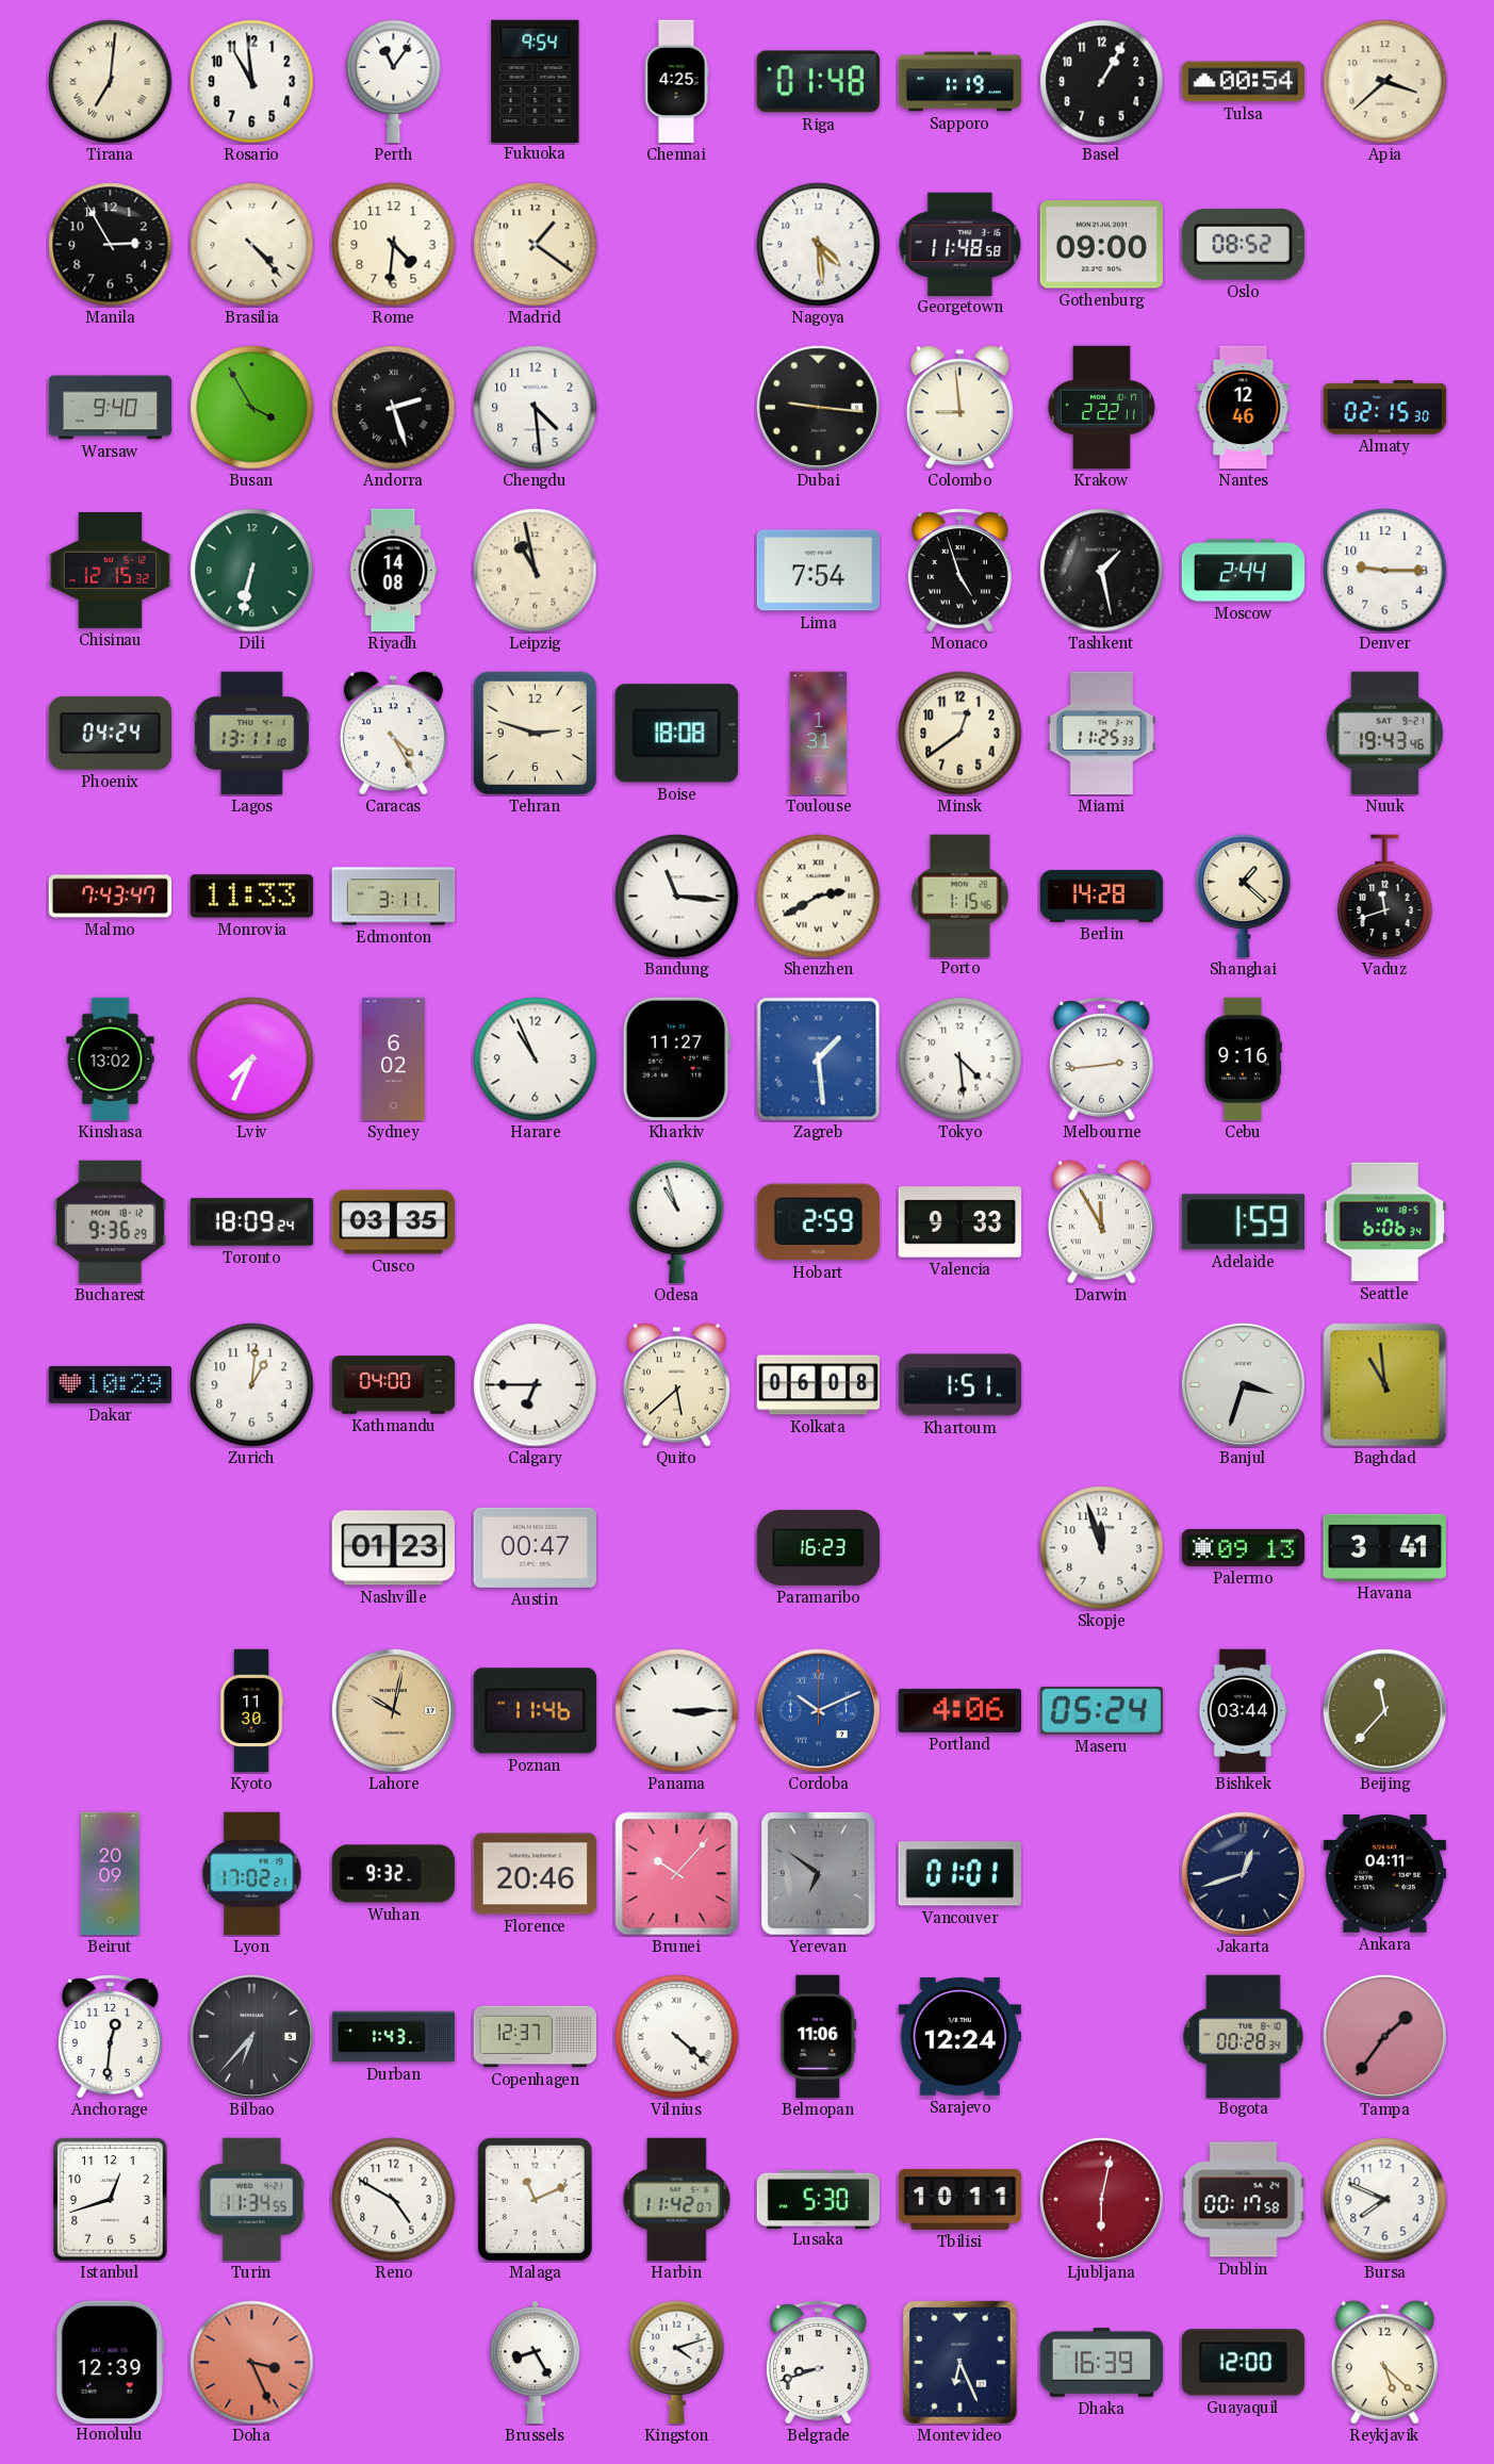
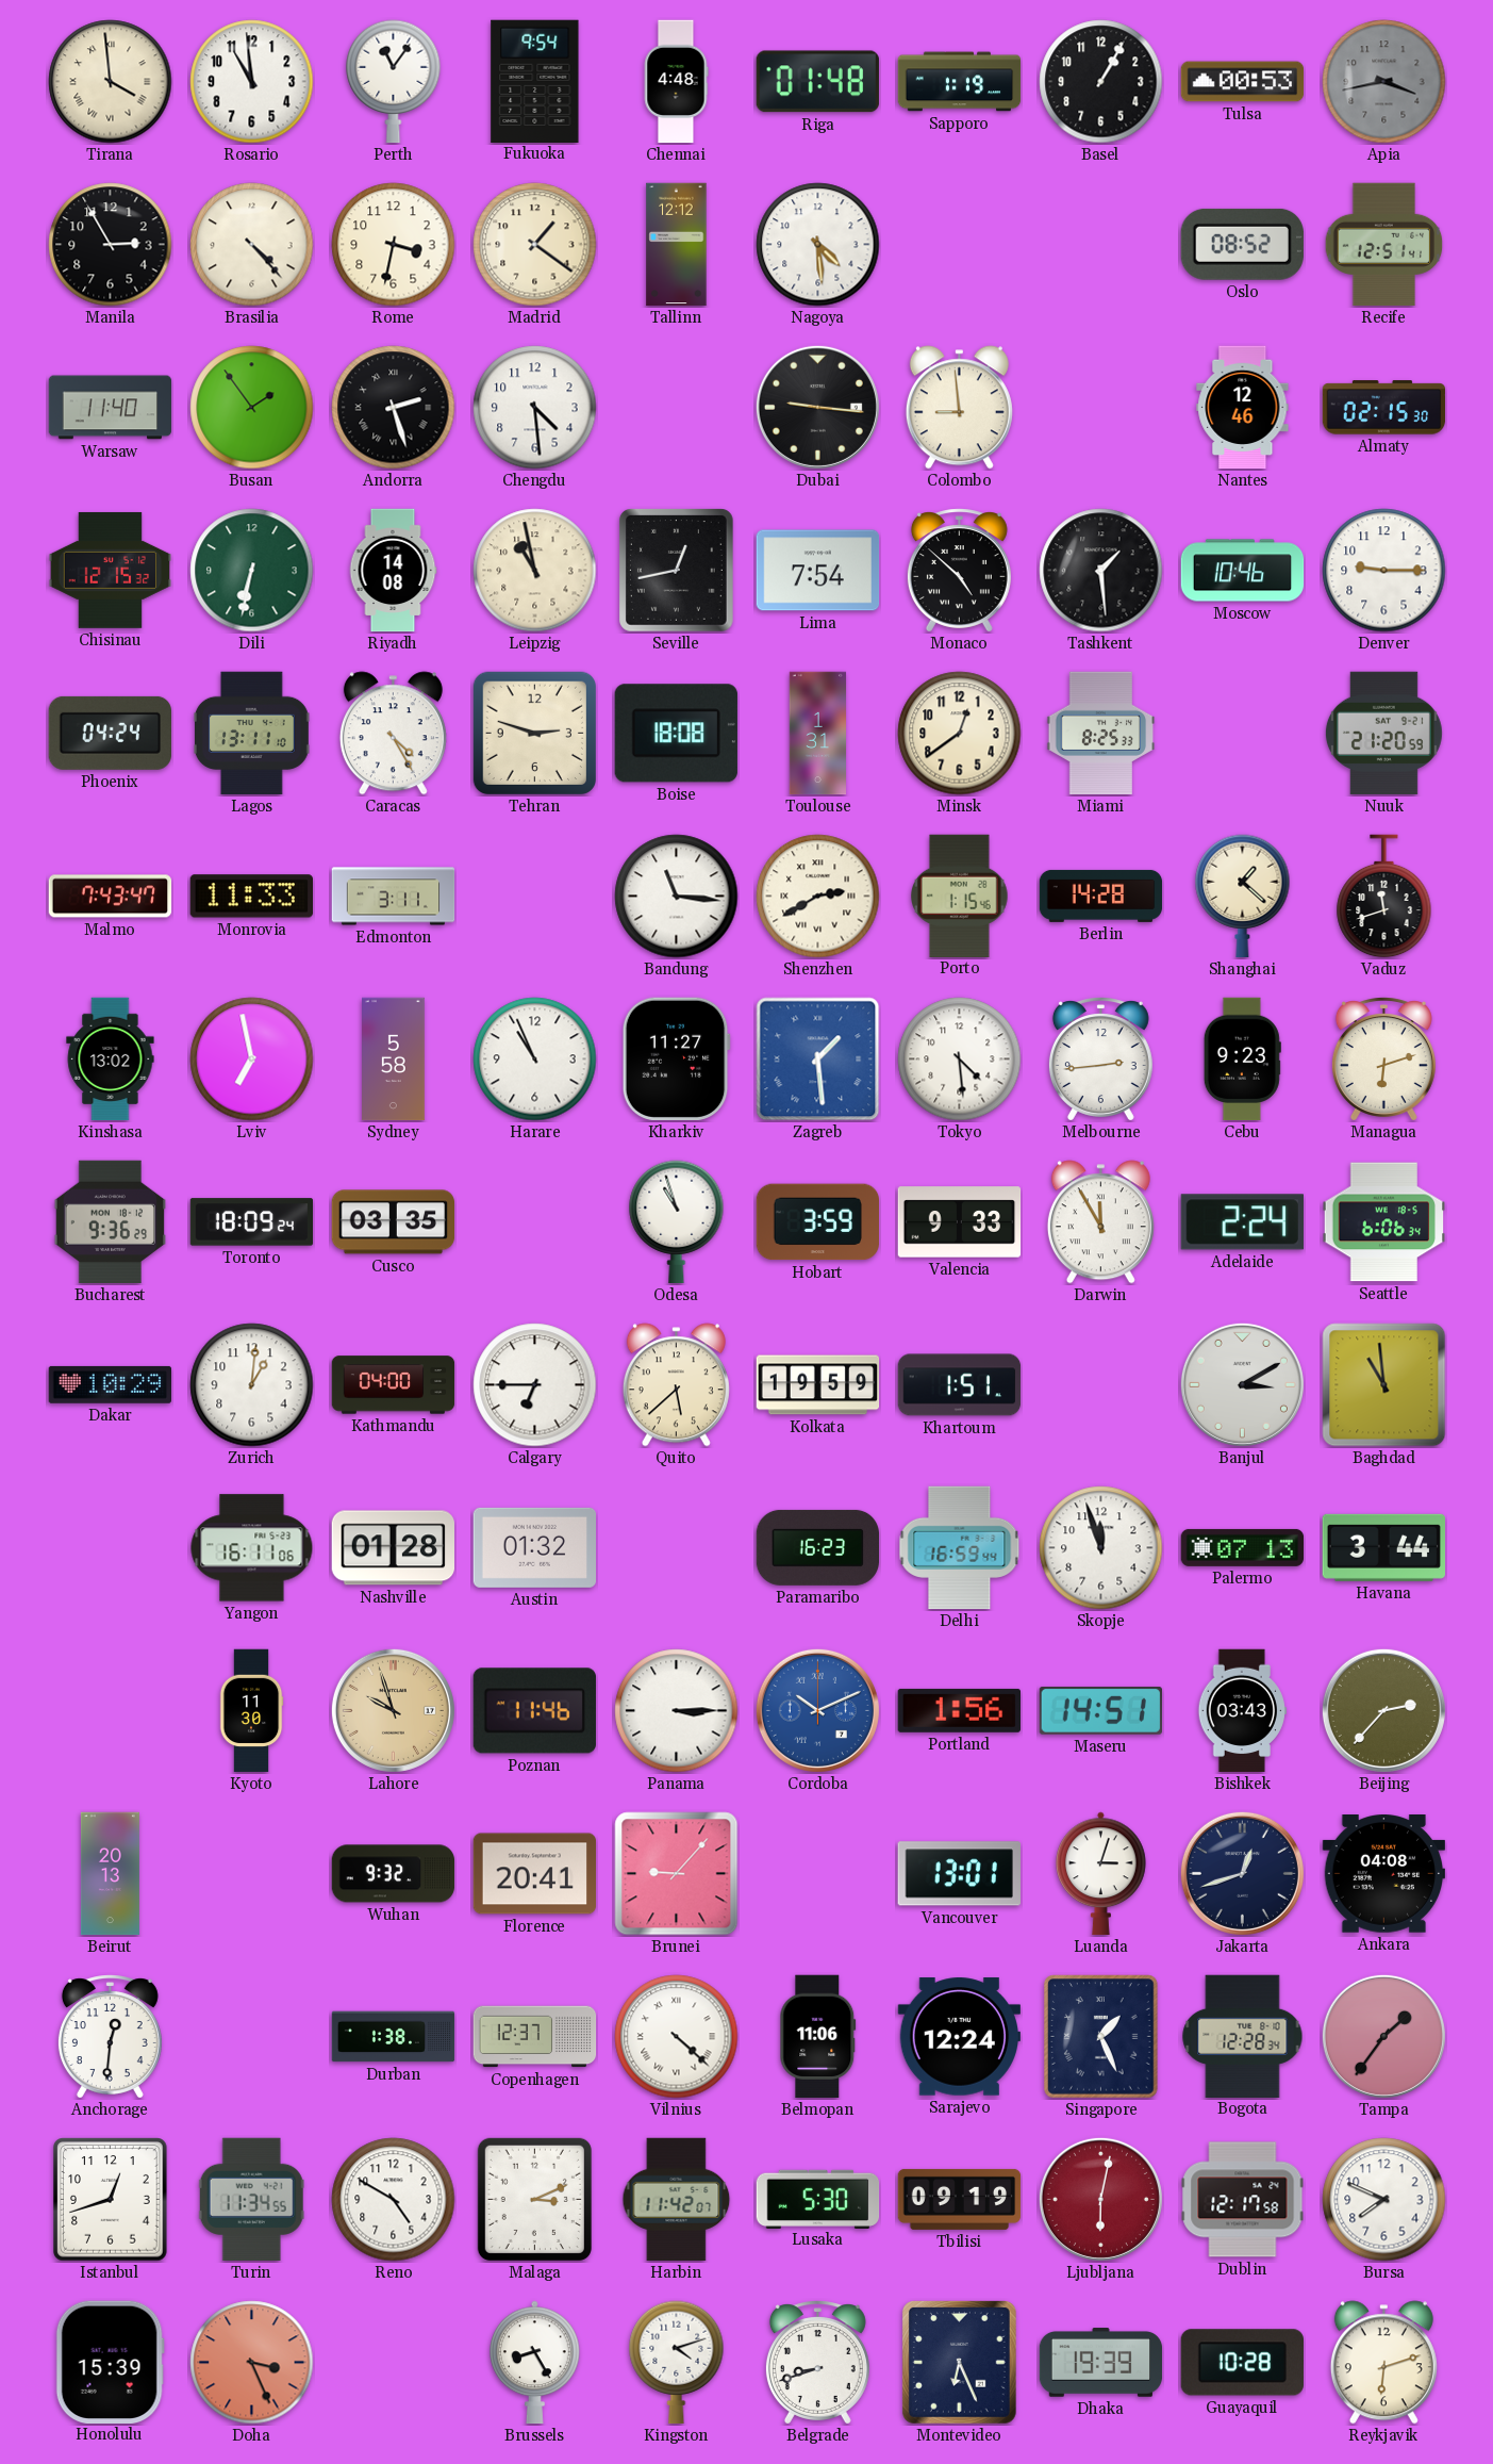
Tirana: 7:01 -> 3:59 (111, 82)
Chennai: 4:25 -> 4:48 (676, 82)
Tulsa: 00:54 -> 00:53 (1243, 82)
Apia: 3:38 -> 3:43 (1384, 82)
Apia dial: cream -> grey (1384, 82)
Rome: 4:31 -> 3:32 (394, 245)
Tallinn: none -> 12:12 (677, 245)
Georgetown: 11:48 -> none (961, 244)
Gothenburg: 09:00 -> none (1101, 245)
Recife: none -> 12:51 (1384, 245)
Warsaw: 9:40 -> 11:40 (111, 408)
Busan: 3:55 -> 1:54 (252, 408)
Krakow: 2:22 -> none (1101, 408)
Seville: none -> 12:43 (676, 571)
Monaco: 4:57 -> 4:52 (959, 571)
Tashkent: 1:28 -> 1:29 (1101, 571)
Moscow: 2:44 -> 10:46 (1243, 571)
Miami: 11:25 -> 8:25 (1101, 734)
Nuuk: 19:43 -> 21:20 (1383, 734)
Lviv: 7:34 -> 6:58 (252, 1059)
Sydney: 6:02 -> 5:58 (394, 1059)
Cebu: 9:16 -> 9:23 (1242, 1059)
Managua: none -> 6:12 (1383, 1059)
Hobart: 2:59 -> 3:59 (817, 1222)
Adelaide: 1:59 -> 2:24 (1242, 1222)
Kolkata: 06:08 -> 19:59 (818, 1385)
Banjul: 3:33 -> 3:10 (1242, 1384)
Yangon: none -> 16:11 (252, 1548)
Nashville: 01:23 -> 01:28 (393, 1548)
Austin: 00:47 -> 01:32 (534, 1547)
Delhi: none -> 16:59 (960, 1548)
Palermo: 09:13 -> 07:13 (1243, 1547)
Havana: 3:41 -> 3:44 (1383, 1547)
Lahore: 10:02 -> 9:57 (393, 1710)
Portland: 4:06 -> 1:56 (959, 1710)
Maseru: 05:24 -> 14:51 (1100, 1711)
Bishkek: 03:44 -> 03:43 (1242, 1711)
Beijing: 11:37 -> 2:37 (1383, 1710)
Beirut: 20:09 -> 20:13 (110, 1874)
Lyon: 17:02 -> none (252, 1874)
Florence: 20:46 -> 20:41 (535, 1874)
Brunei: 10:07 -> 9:07 (677, 1874)
Yerevan: 6:51 -> none (818, 1874)
Vancouver: 01:01 -> 13:01 (959, 1874)
Luanda: none -> 3:03 (1101, 1874)
Ankara: 04:11 -> 04:08 (1383, 1874)
Bilbao: 6:37 -> none (251, 2036)
Durban: 1:43 -> 1:38 (394, 2037)
Singapore: none -> 1:26 (1101, 2037)
Bogota: 00:28 -> 12:28 (1243, 2036)
Malaga: 11:11 -> 3:11 (534, 2199)
Tbilisi: 10:11 -> 09:19 (960, 2199)
Dublin: 00:17 -> 12:17 (1243, 2200)
Honolulu: 12:39 -> 15:39 (110, 2362)
Dhaka: 16:39 -> 19:39 (1101, 2363)
Guayaquil: 12:00 -> 10:28 (1242, 2363)
Reykjavik: 5:22 -> 6:12 (1383, 2363)
